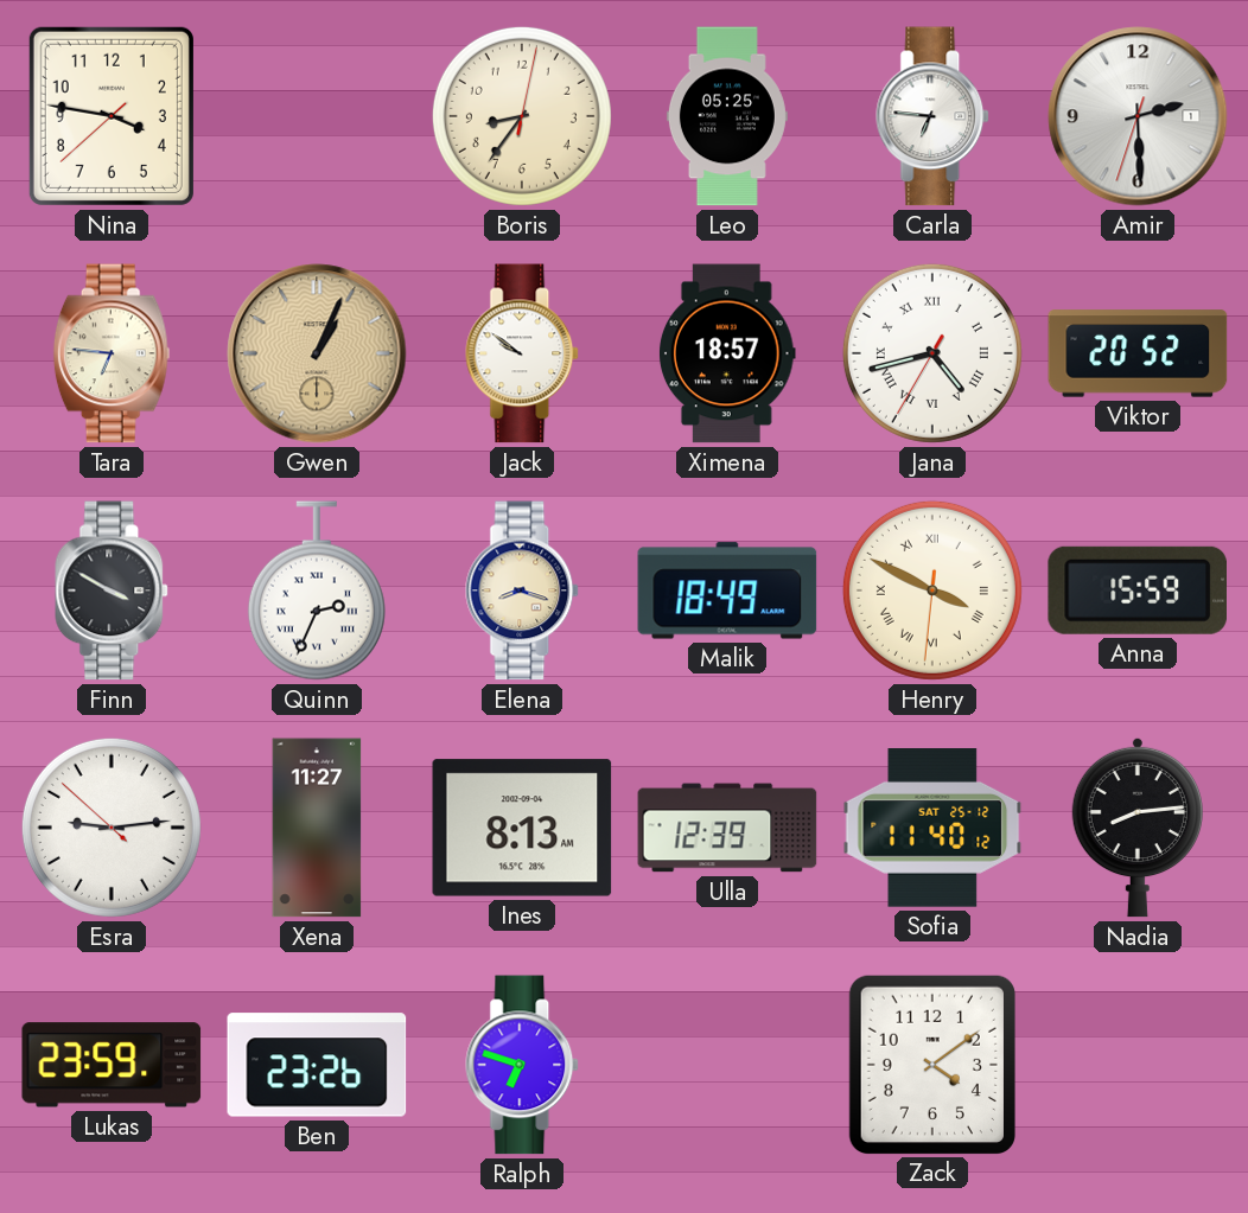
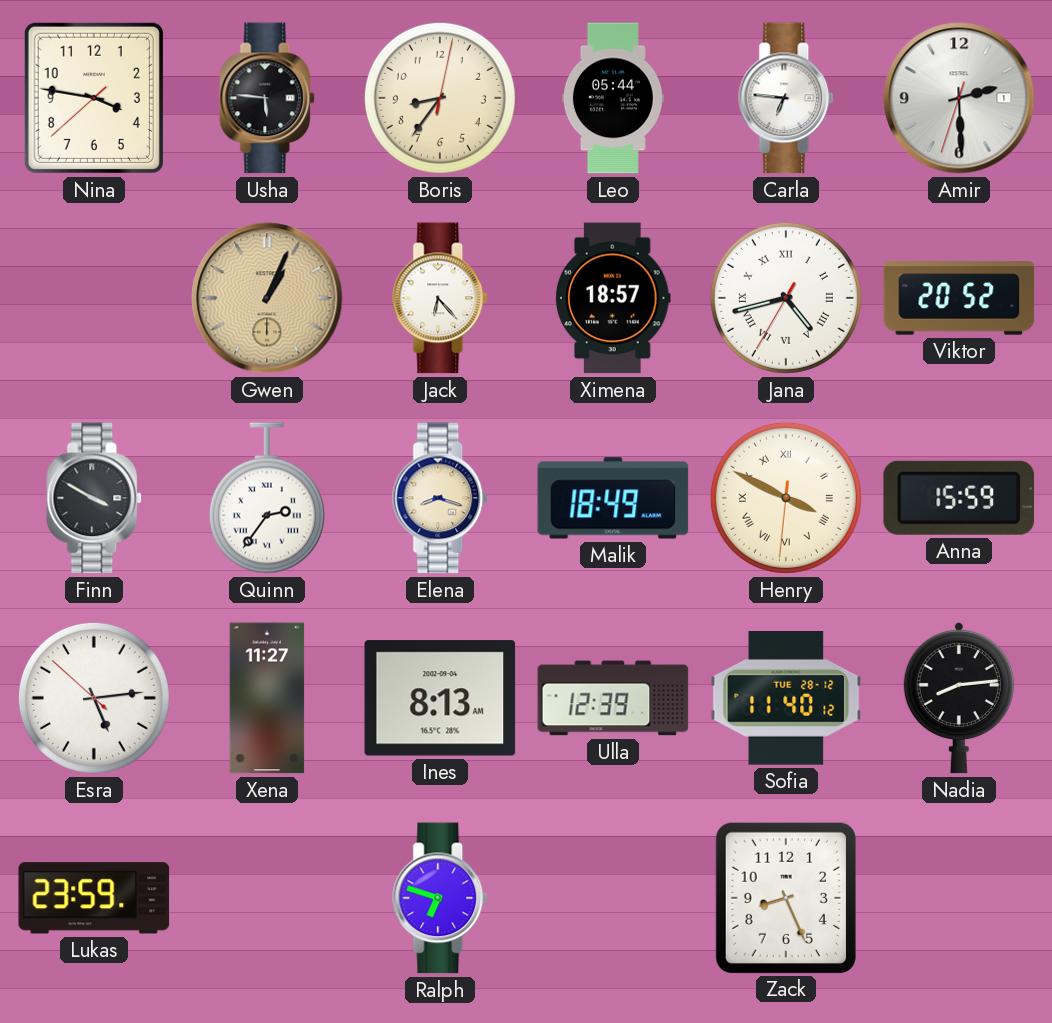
Usha: none -> 5:46 (268, 98)
Leo: 05:25 -> 05:44 (613, 98)
Tara: 6:46 -> none (112, 353)
Jack: 9:51 -> 6:23 (441, 298)
Quinn: 2:34 -> 2:36 (267, 498)
Esra: 9:13 -> 5:13 (94, 698)
Sofia date: SAT 25-12 -> TUE 28-12 (786, 699)
Ben: 23:26 -> none (317, 1065)
Zack: 4:09 -> 8:26 (785, 897)
